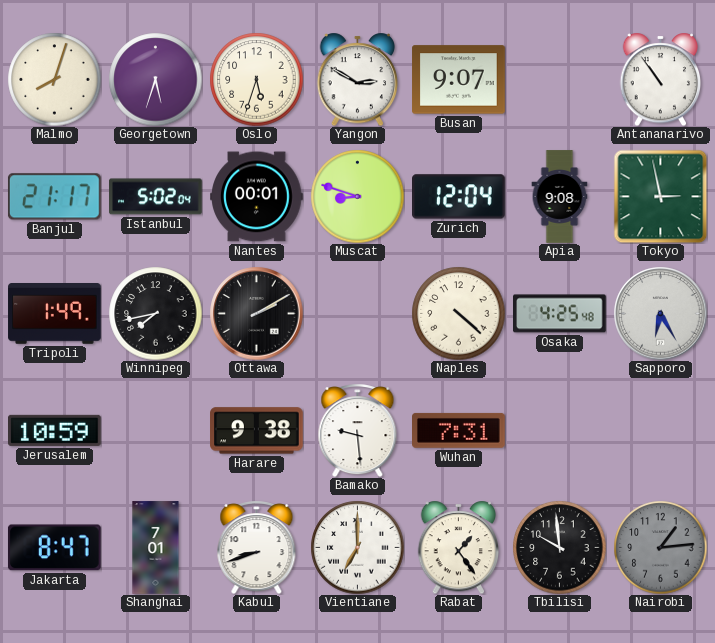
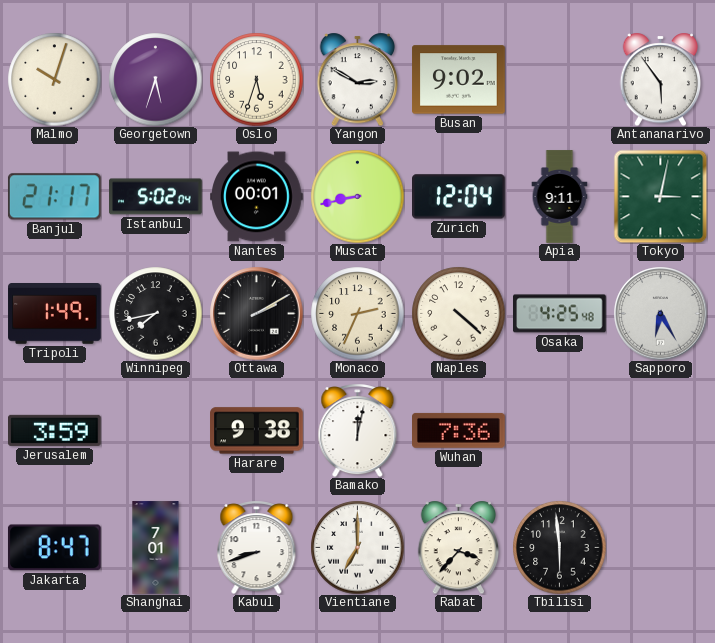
Malmo: 8:03 -> 10:03 (54, 79)
Busan: 9:07 -> 9:02 (459, 80)
Antananarivo: 10:54 -> 5:54 (661, 79)
Muscat: 8:48 -> 8:43 (357, 196)
Apia: 9:08 -> 9:11 (560, 197)
Tokyo: 2:58 -> 3:02 (660, 196)
Monaco: none -> 2:34 (357, 313)
Jerusalem: 10:59 -> 3:59 (55, 430)
Bamako: 9:29 -> 12:02 (358, 430)
Wuhan: 7:31 -> 7:36 (459, 430)
Rabat: 1:24 -> 3:37 (459, 547)
Tbilisi: 9:59 -> 5:59 (559, 547)
Nairobi: 1:14 -> none (660, 547)
